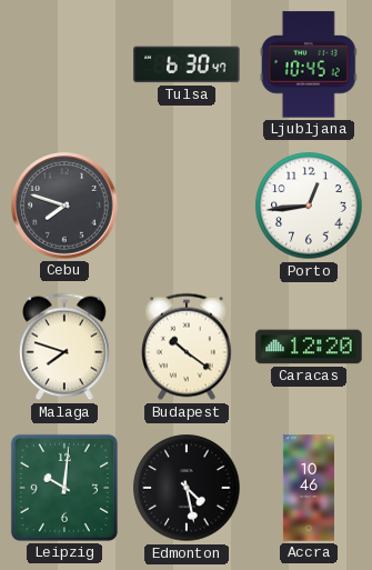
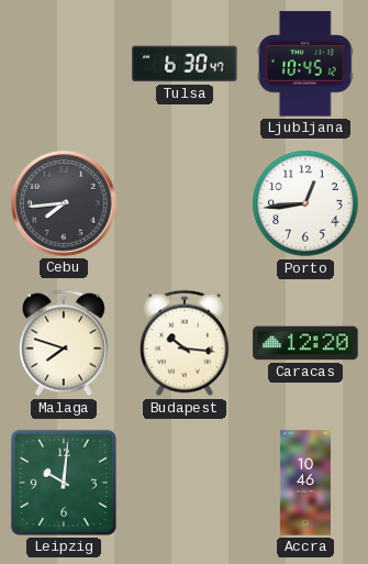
Cebu: 7:48 -> 7:44 (64, 203)
Budapest: 10:21 -> 10:16 (185, 343)
Edmonton: 4:28 -> none (187, 488)
